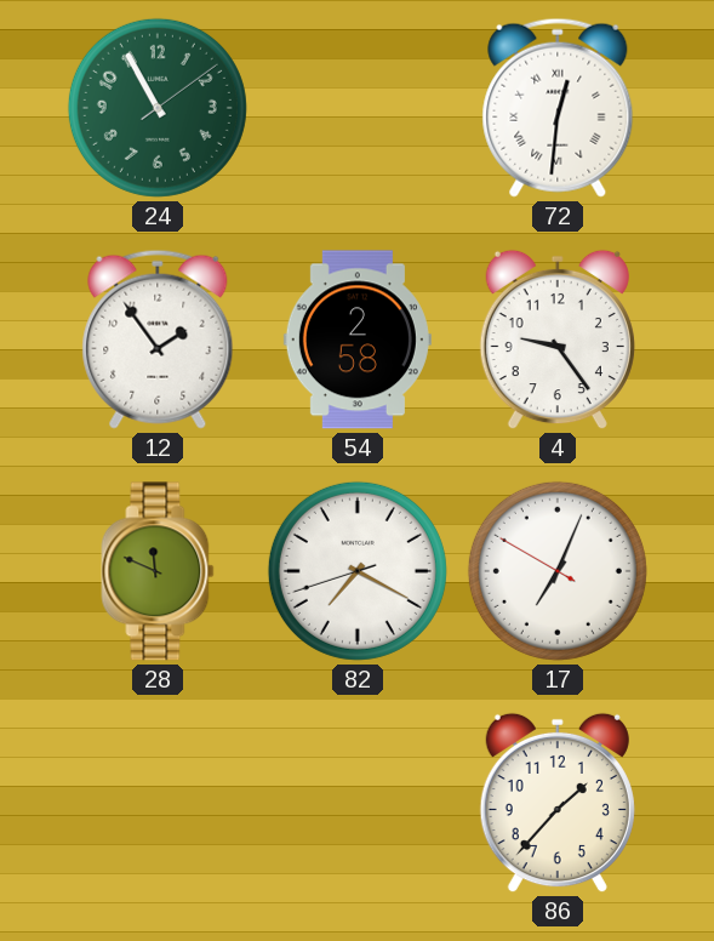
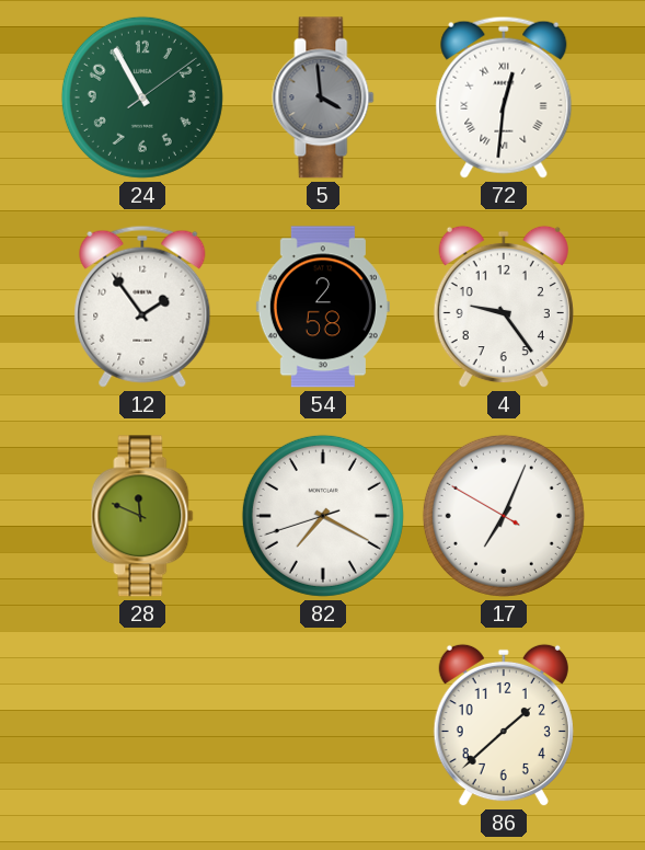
5: none -> 3:59 (323, 97)
86: 1:37 -> 1:38 (504, 725)
